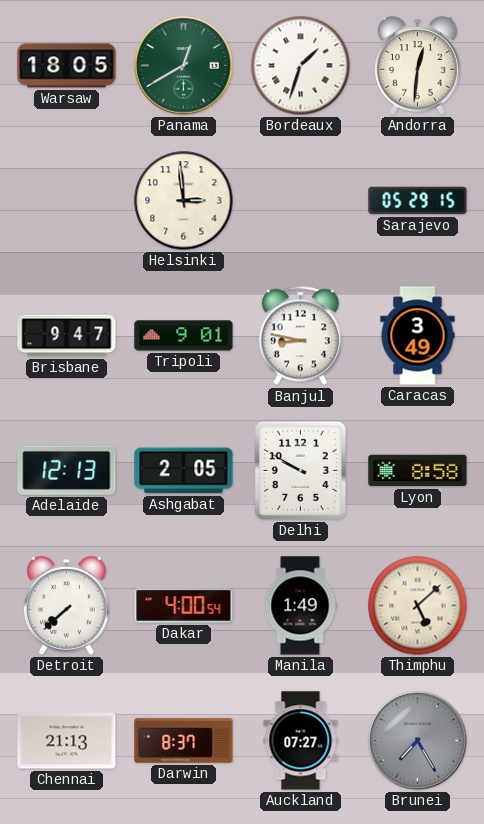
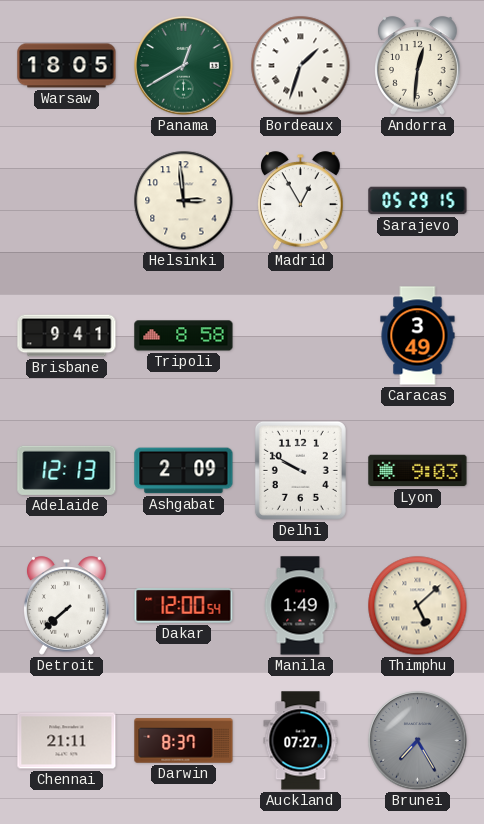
Madrid: none -> 12:55 (301, 201)
Brisbane: 9:47 -> 9:41 (67, 336)
Tripoli: 9:01 -> 8:58 (184, 336)
Banjul: 8:47 -> none (300, 336)
Ashgabat: 2:05 -> 2:09 (184, 471)
Lyon: 8:58 -> 9:03 (418, 471)
Dakar: 4:00 -> 12:00 (184, 606)
Chennai: 21:13 -> 21:11 (67, 741)
